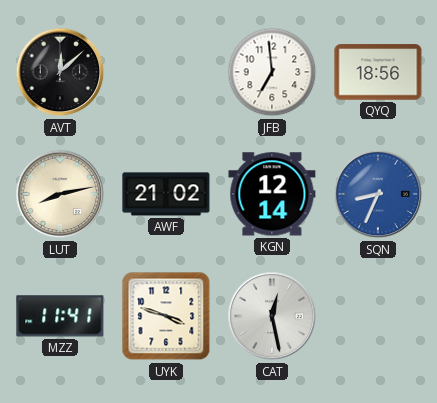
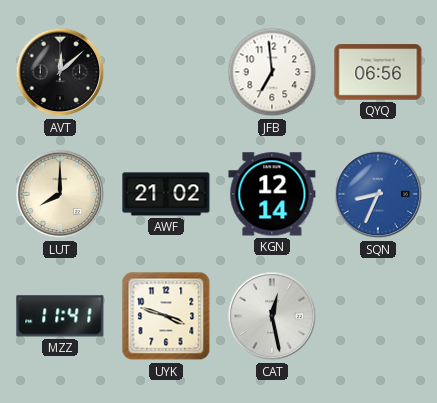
QYQ: 18:56 -> 06:56 (378, 72)
LUT: 8:13 -> 8:00 (60, 194)
